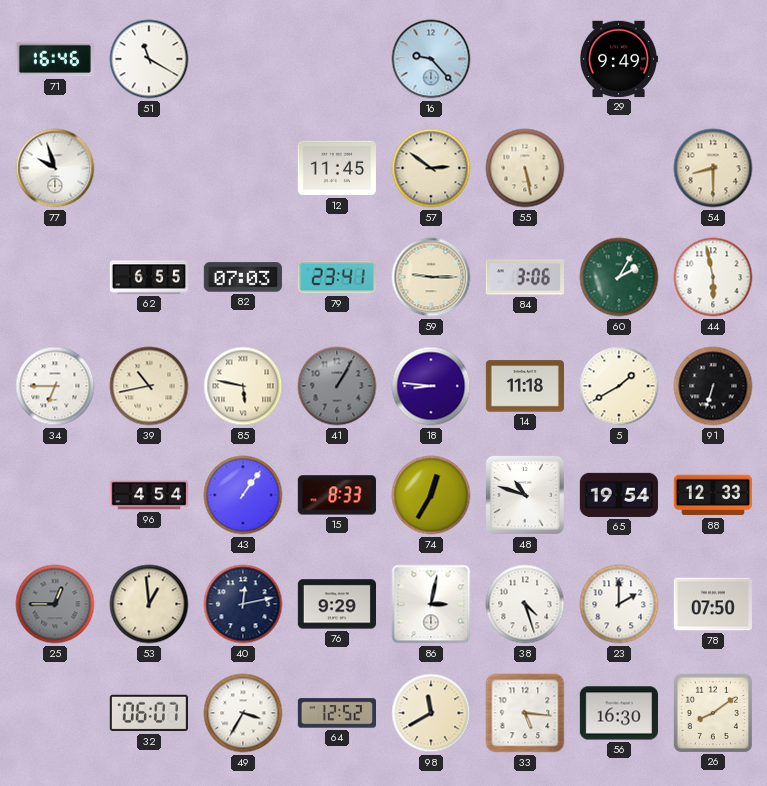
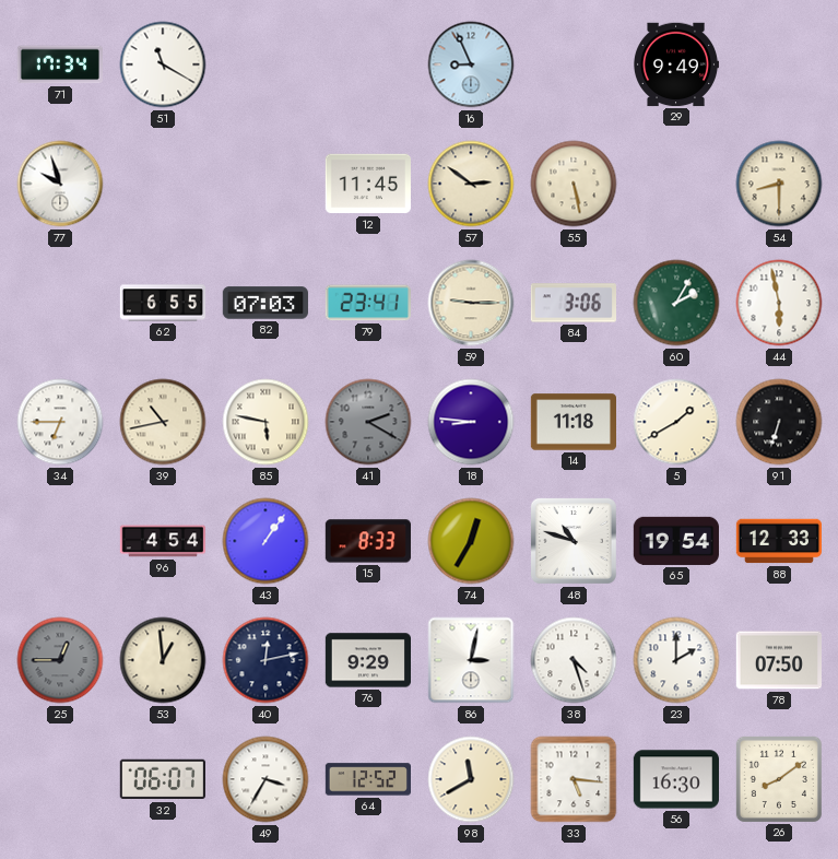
71: 16:46 -> 17:34 (59, 64)
16: 9:23 -> 8:56 (471, 64)
41: 1:05 -> 2:20 (368, 422)
